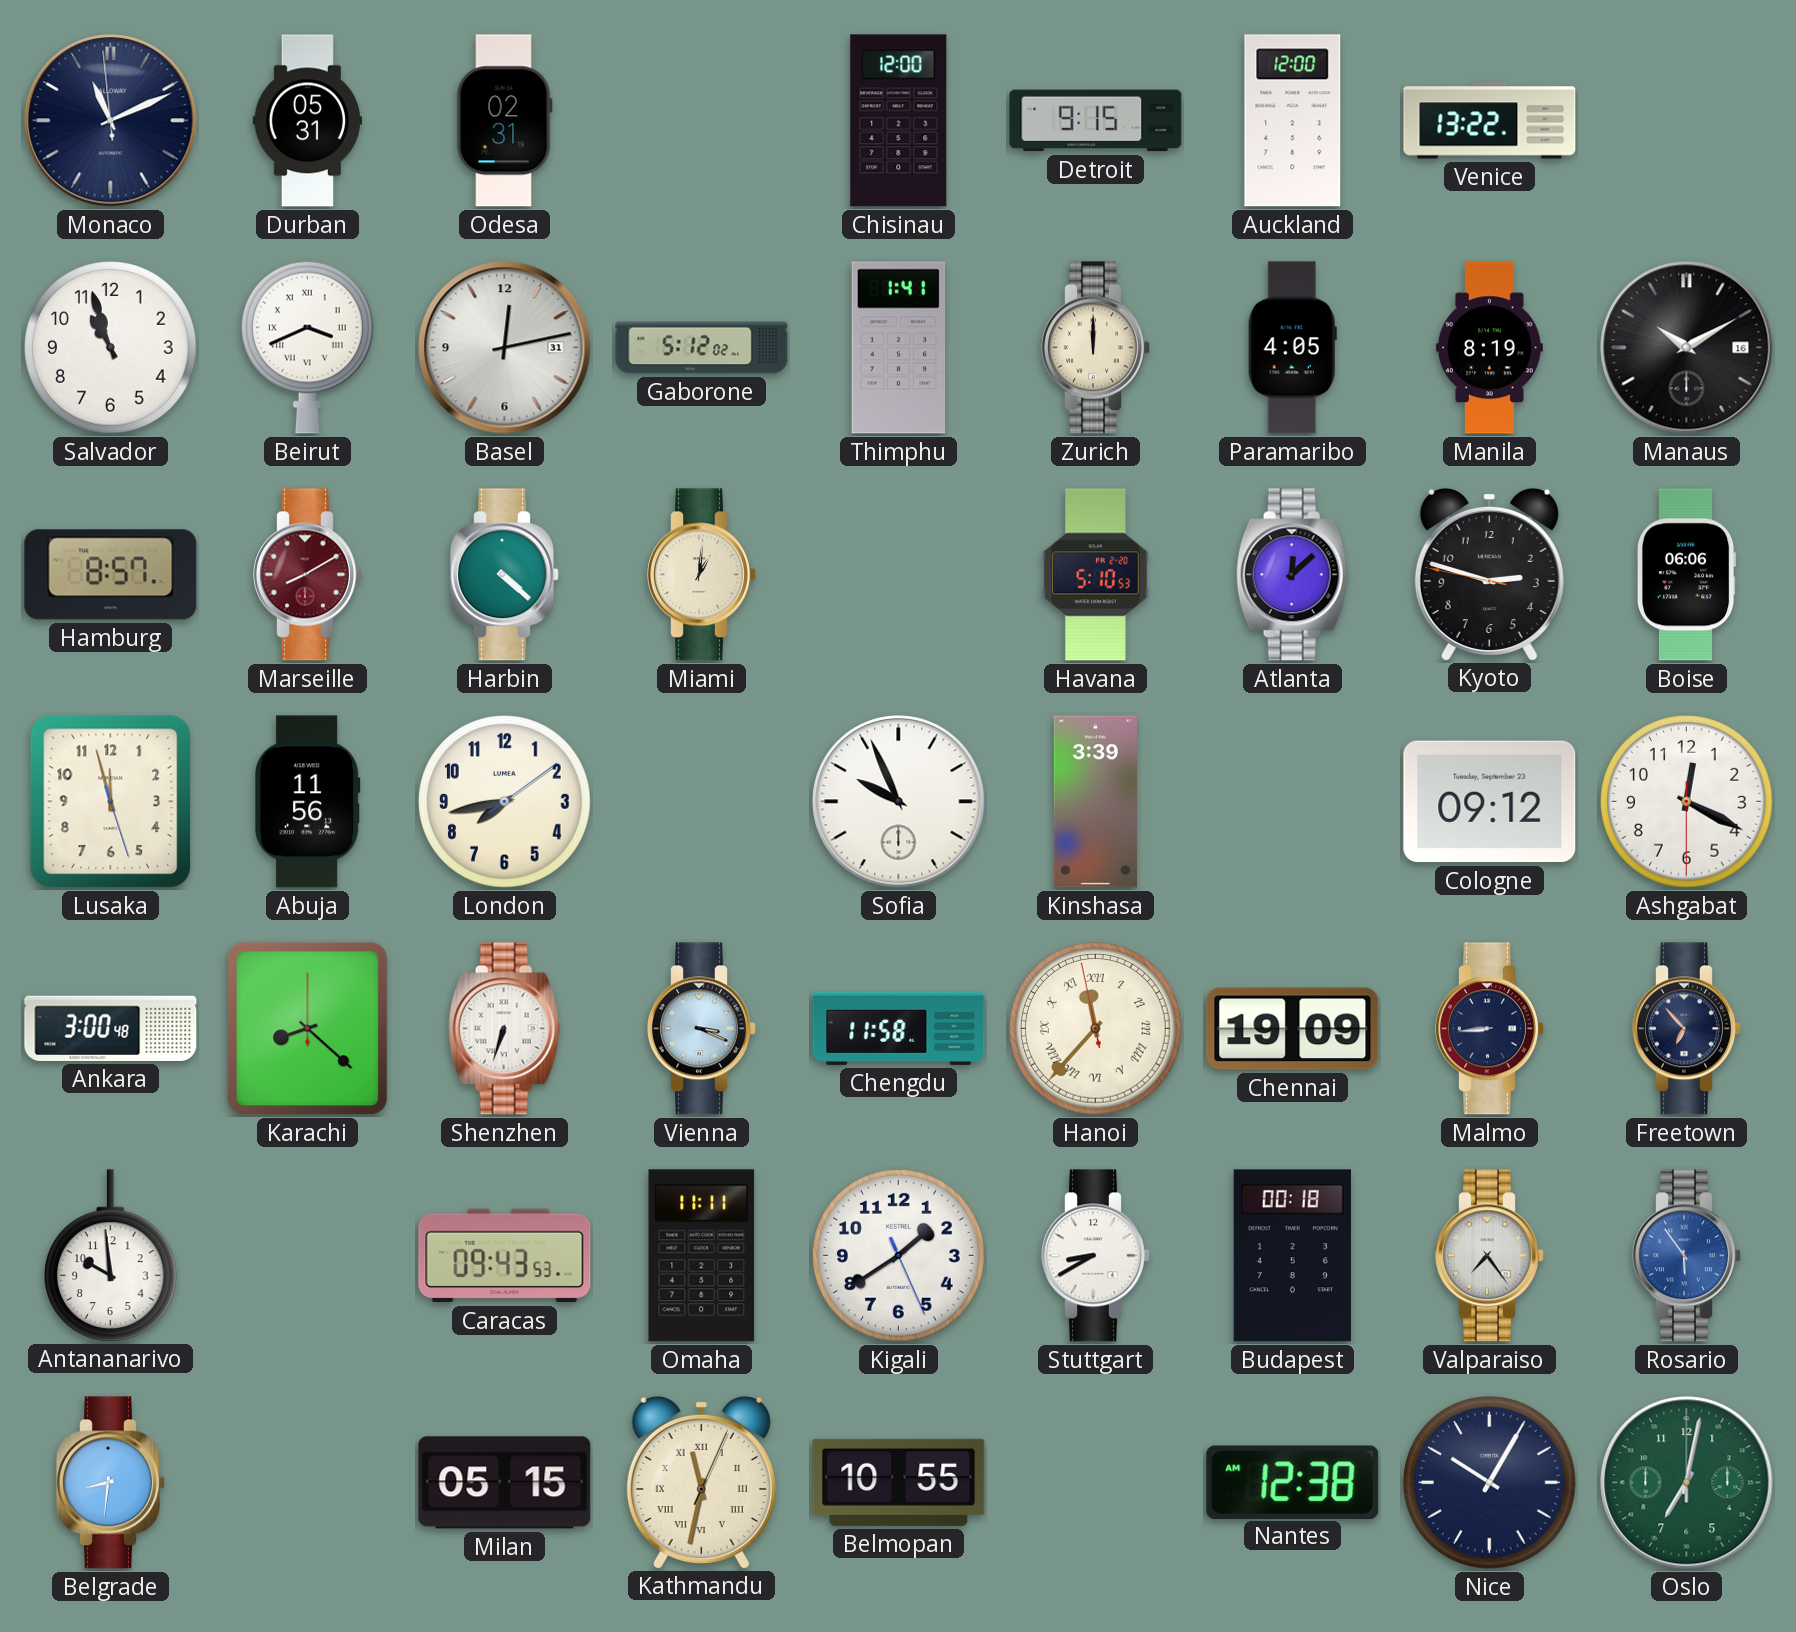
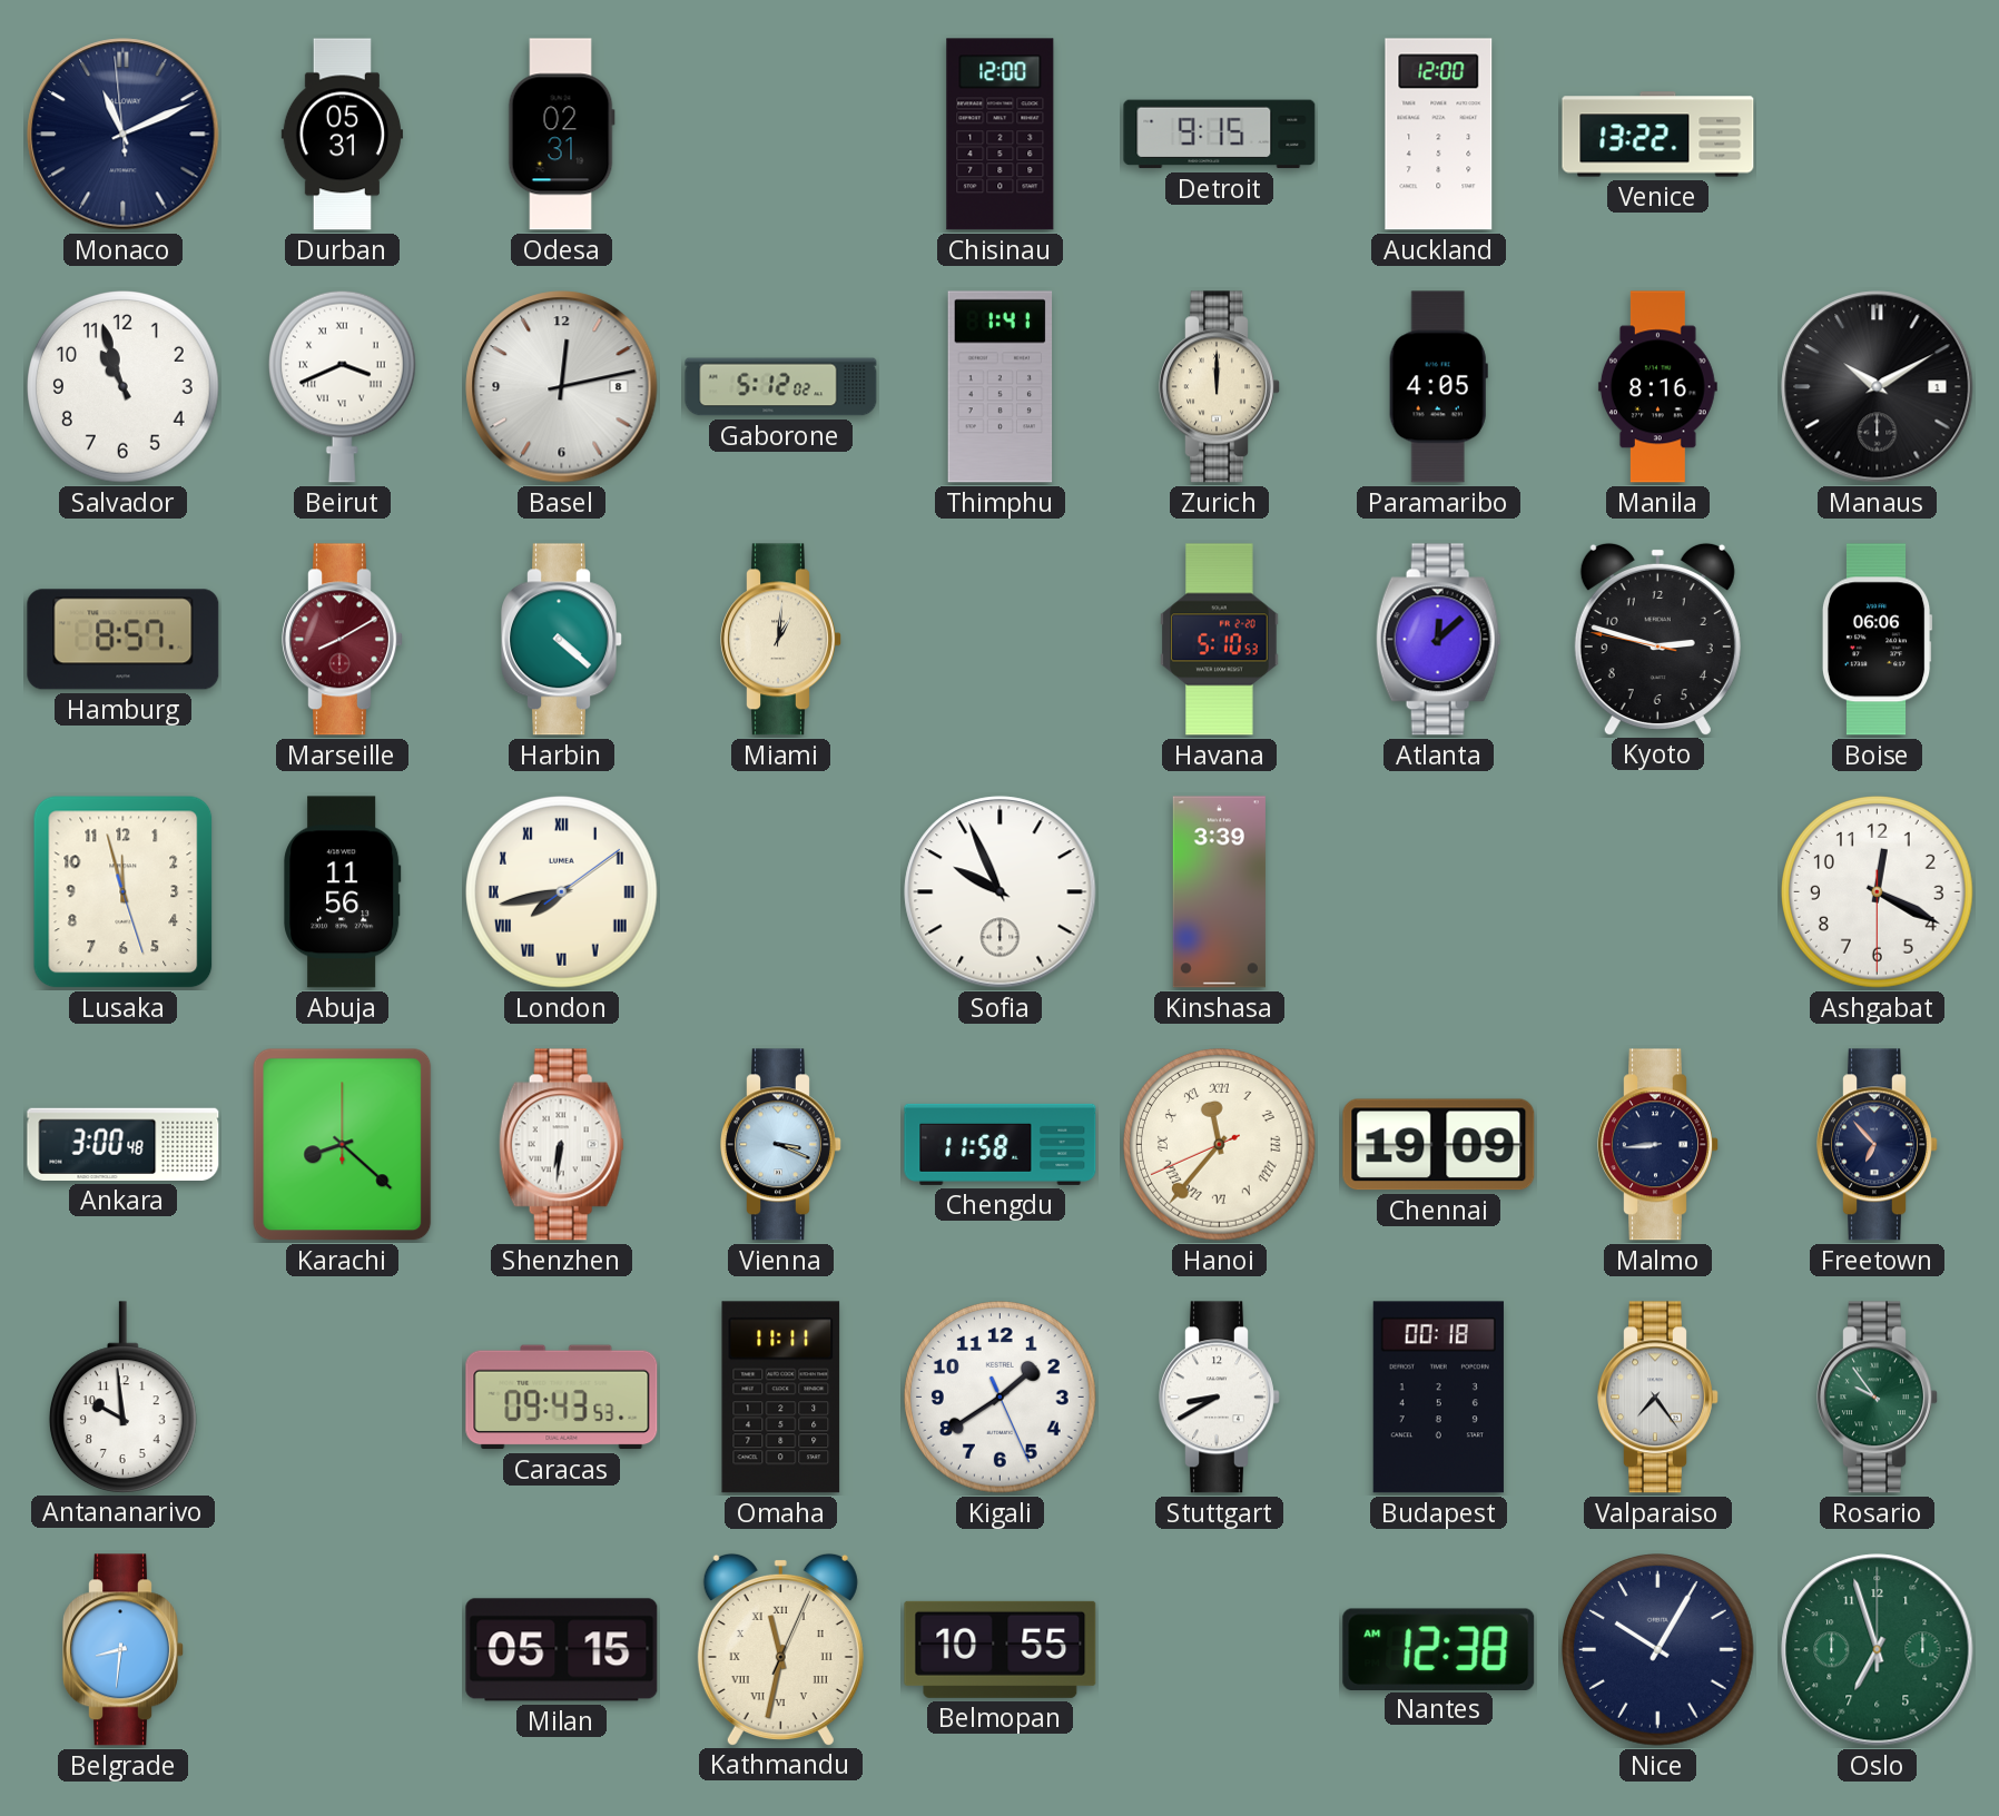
Basel date: 31 -> 8 (562, 387)
Manila: 8:19 -> 8:16 (1657, 387)
Manaus date: 16 -> 1 (1878, 387)
London numerals: Arabic -> Roman (562, 892)
Cologne: 09:12 -> none (1490, 802)
Shenzhen: 6:33 -> 6:31 (561, 1145)
Hanoi: 11:36:58 -> 11:36:41 (1220, 1145)
Rosario: 5:54 -> 9:54 (1878, 1398)
Rosario dial: blue -> green (1878, 1398)
Oslo: 7:02 -> 6:57 (1878, 1650)
